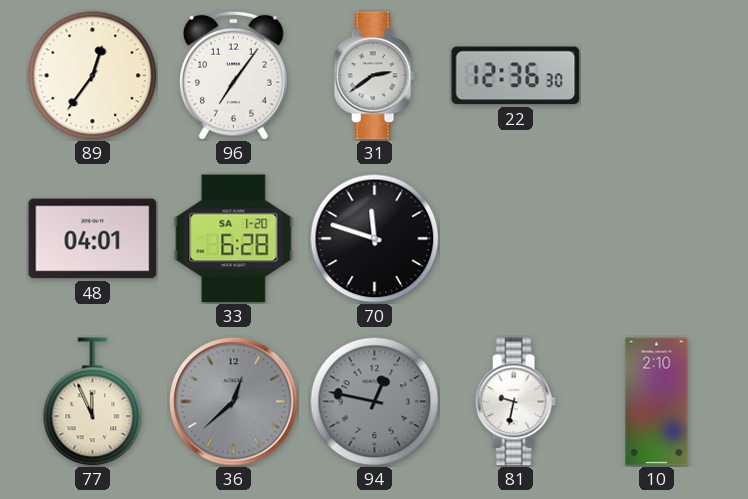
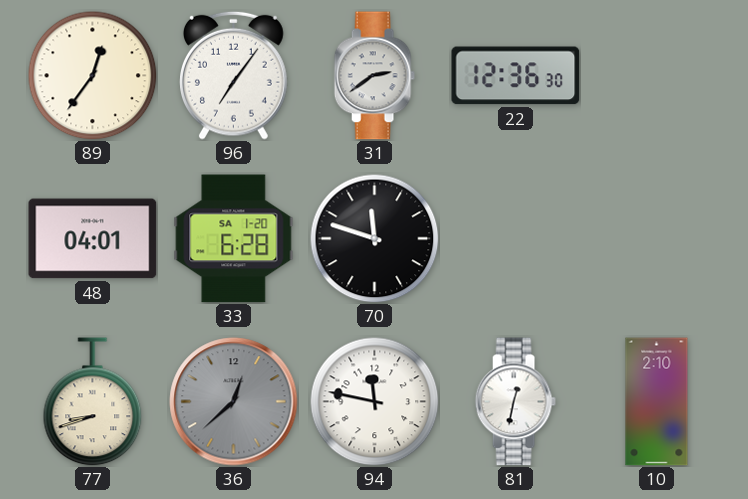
77: 11:56 -> 8:42 (93, 402)
94: 12:47 -> 11:47 (374, 401)
94 dial: grey -> white (374, 401)
81: 9:32 -> 12:32 (515, 402)
